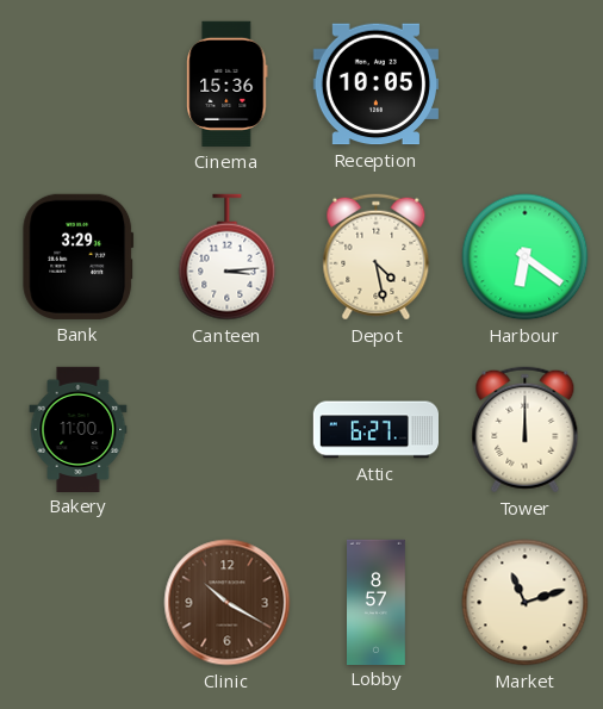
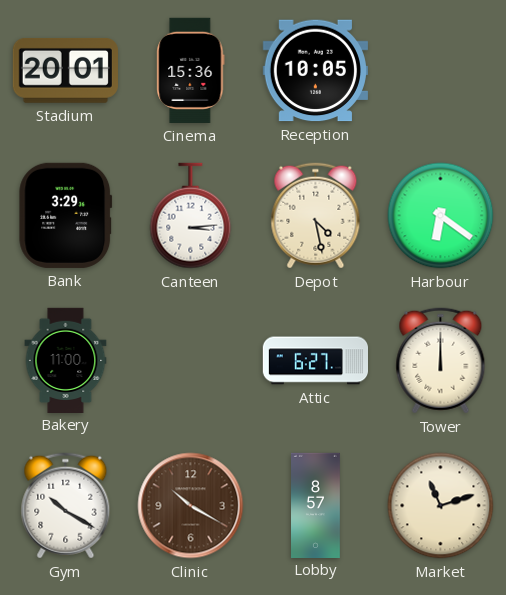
Stadium: none -> 20:01 (65, 70)
Gym: none -> 10:20 (66, 506)
